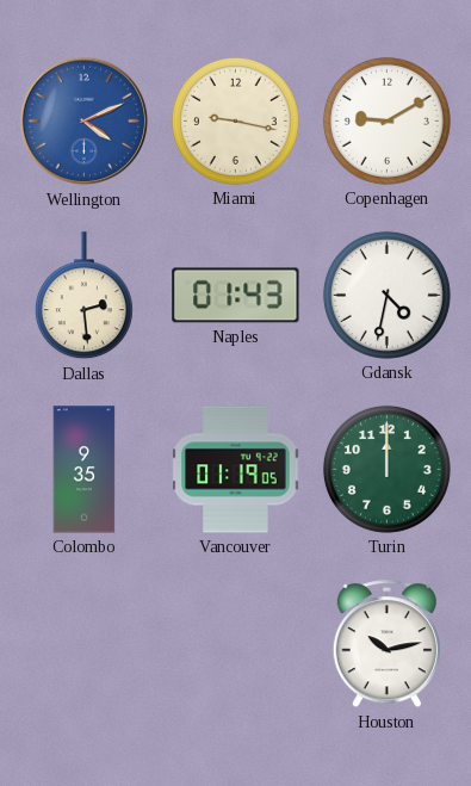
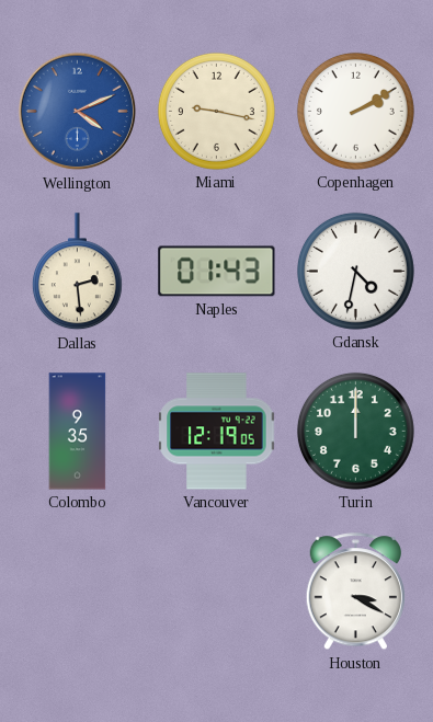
Copenhagen: 9:10 -> 2:10 (355, 111)
Vancouver: 01:19 -> 12:19 (217, 432)
Houston: 10:13 -> 3:20 (355, 592)
